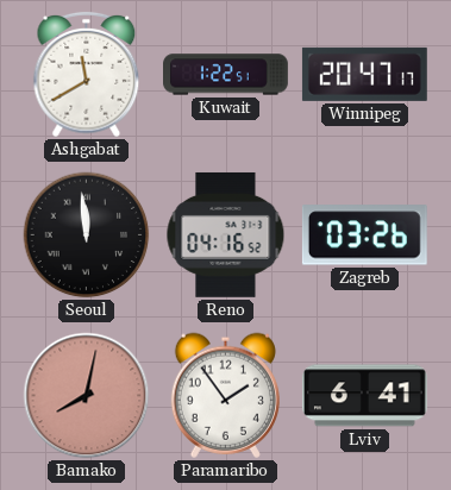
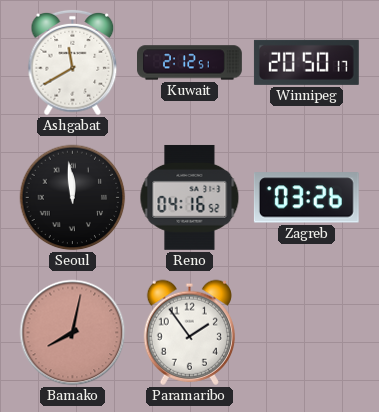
Kuwait: 1:22 -> 2:12 (190, 63)
Winnipeg: 20:47 -> 20:50 (306, 62)
Lviv: 6:41 -> none (364, 396)
